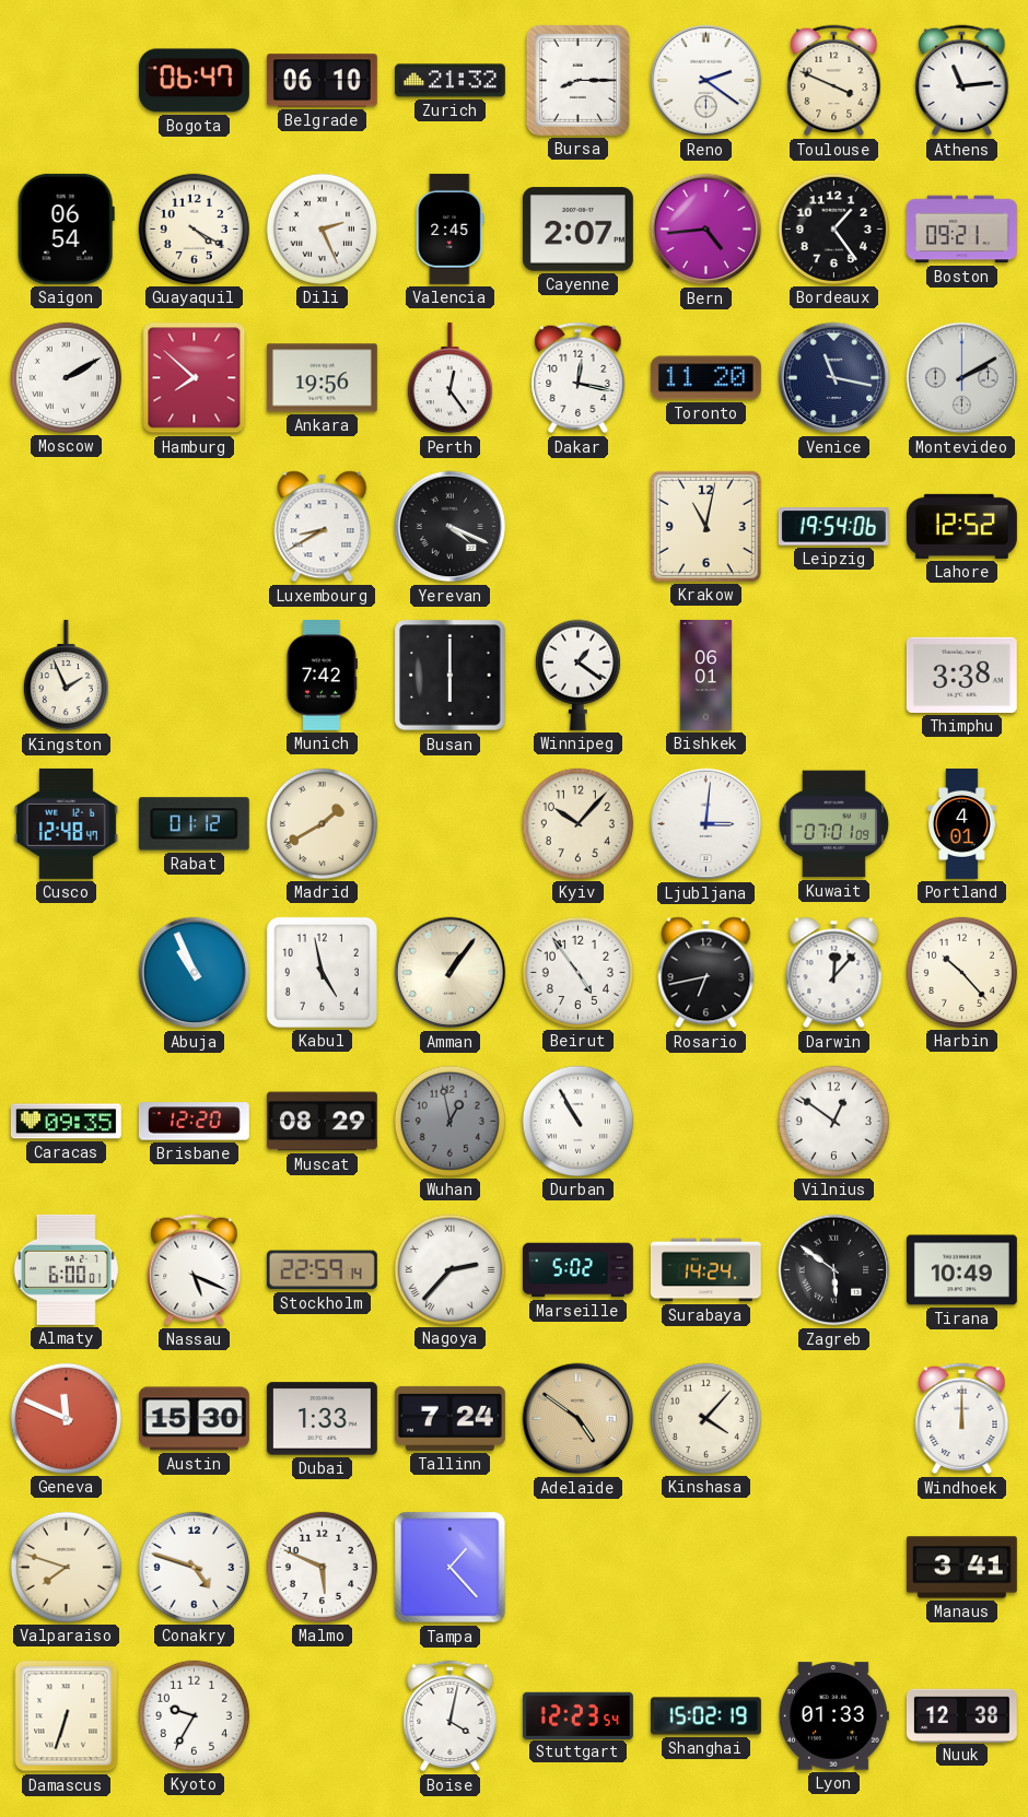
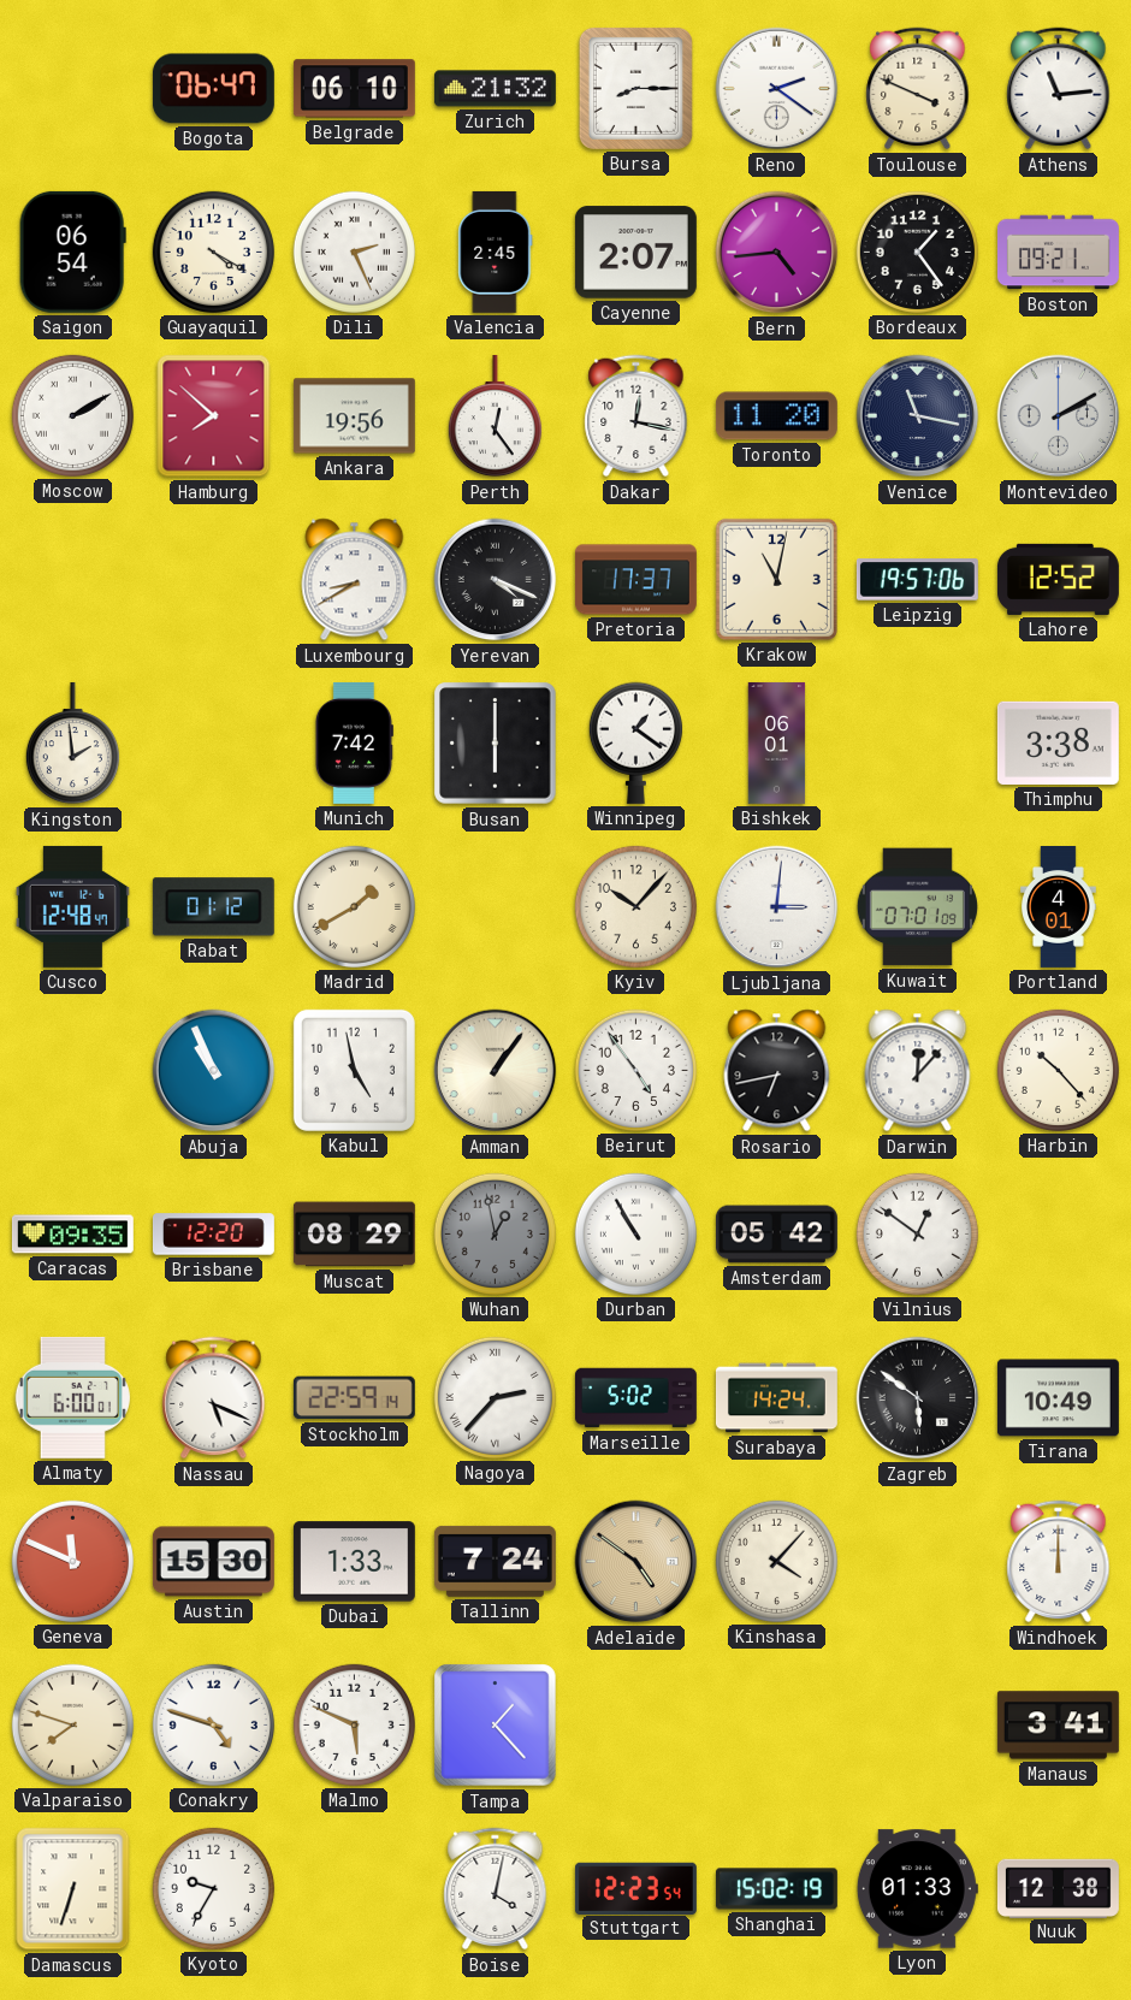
Pretoria: none -> 17:37 (635, 580)
Leipzig: 19:54 -> 19:57 (917, 580)
Kingston: 1:56 -> 1:59 (72, 744)
Amsterdam: none -> 05:42 (776, 1235)
